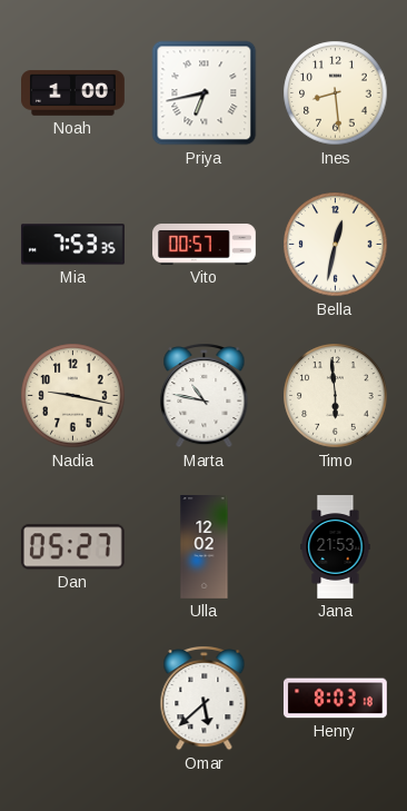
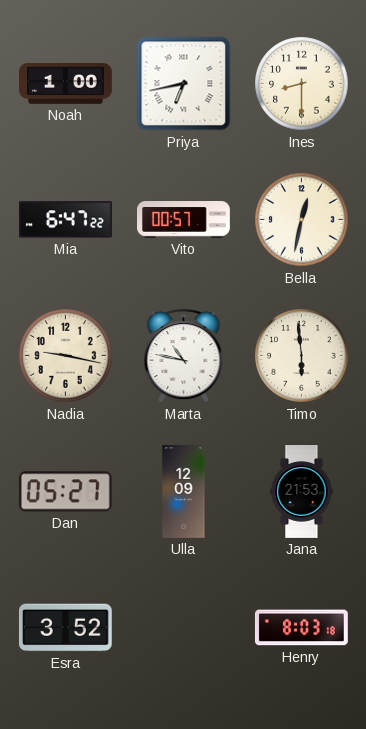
Ines: 8:29 -> 8:30 (302, 84)
Mia: 7:53 -> 6:47 (65, 220)
Ulla: 12:02 -> 12:09 (184, 492)
Esra: none -> 3:52 (65, 628)
Omar: 5:38 -> none (205, 698)
